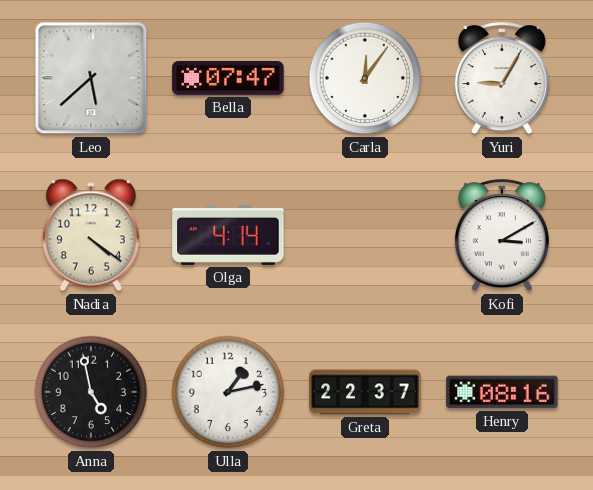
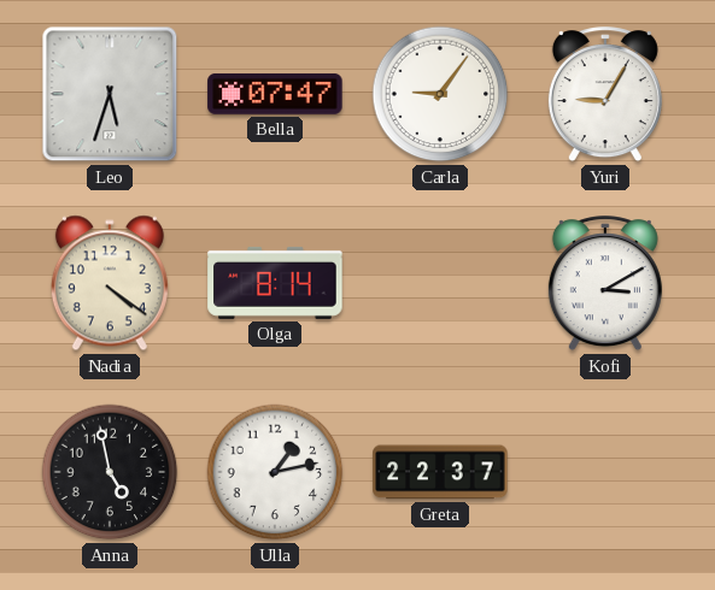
Leo: 5:38 -> 5:33 (110, 94)
Carla: 12:06 -> 9:06 (440, 94)
Olga: 4:14 -> 8:14 (275, 283)
Henry: 08:16 -> none (502, 392)
